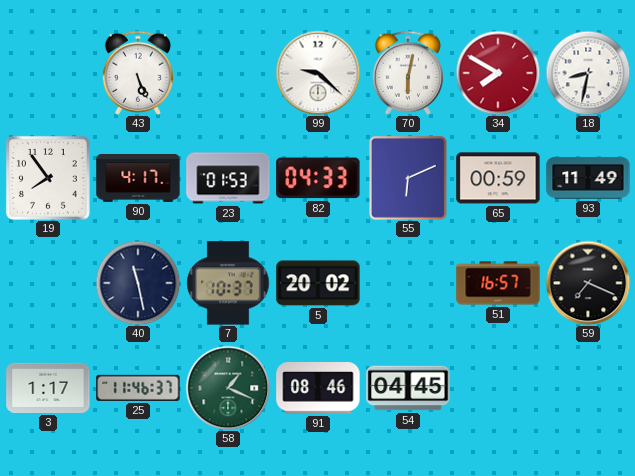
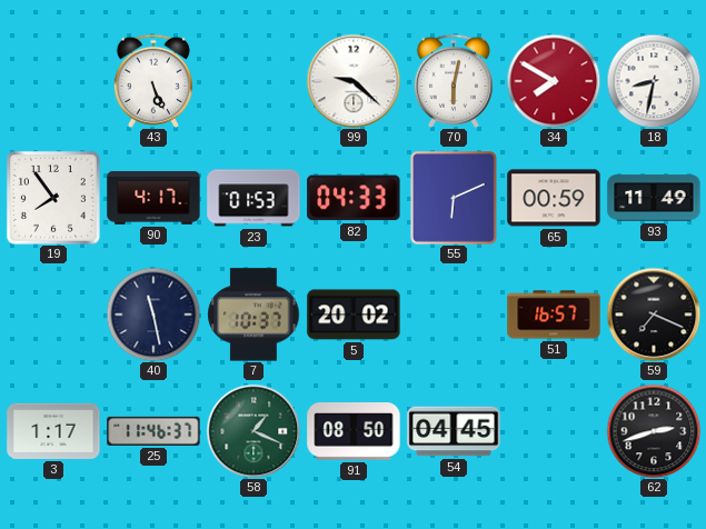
91: 08:46 -> 08:50 (354, 432)
62: none -> 2:42 (654, 431)
